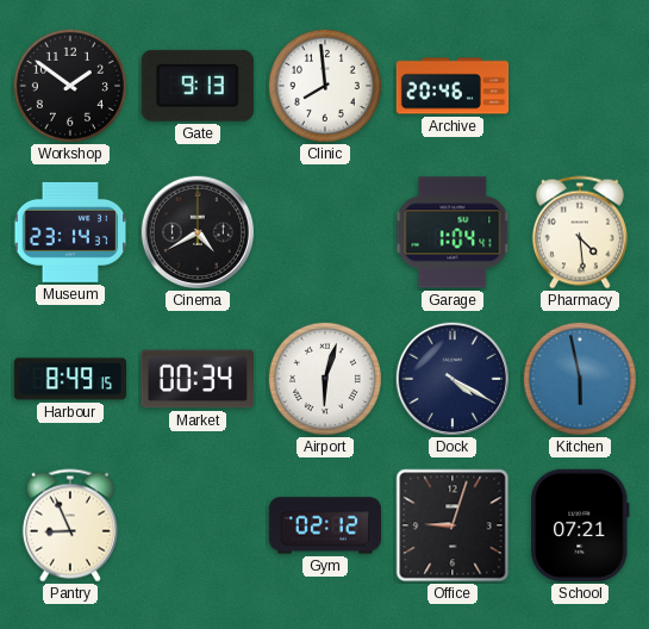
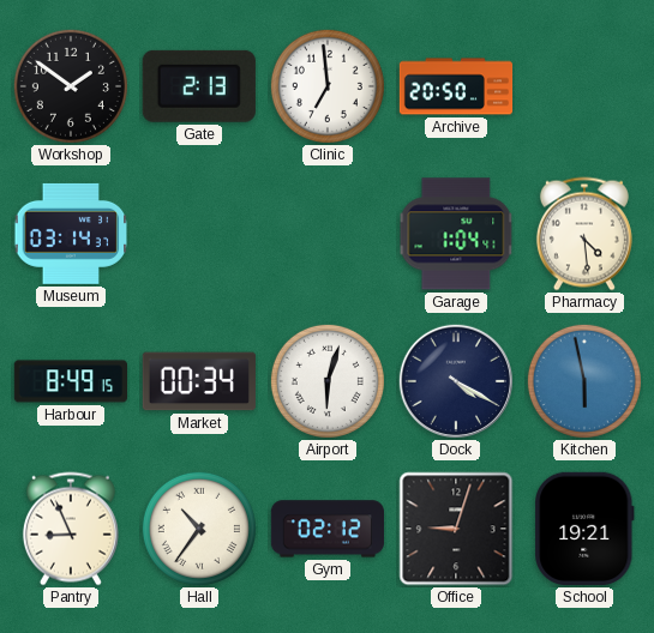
Gate: 9:13 -> 2:13 (199, 86)
Clinic: 7:59 -> 6:59 (328, 86)
Archive: 20:46 -> 20:50 (456, 86)
Museum: 23:14 -> 03:14 (71, 234)
Cinema: 4:40 -> none (198, 232)
Hall: none -> 10:36 (199, 529)
School: 07:21 -> 19:21 (584, 529)
